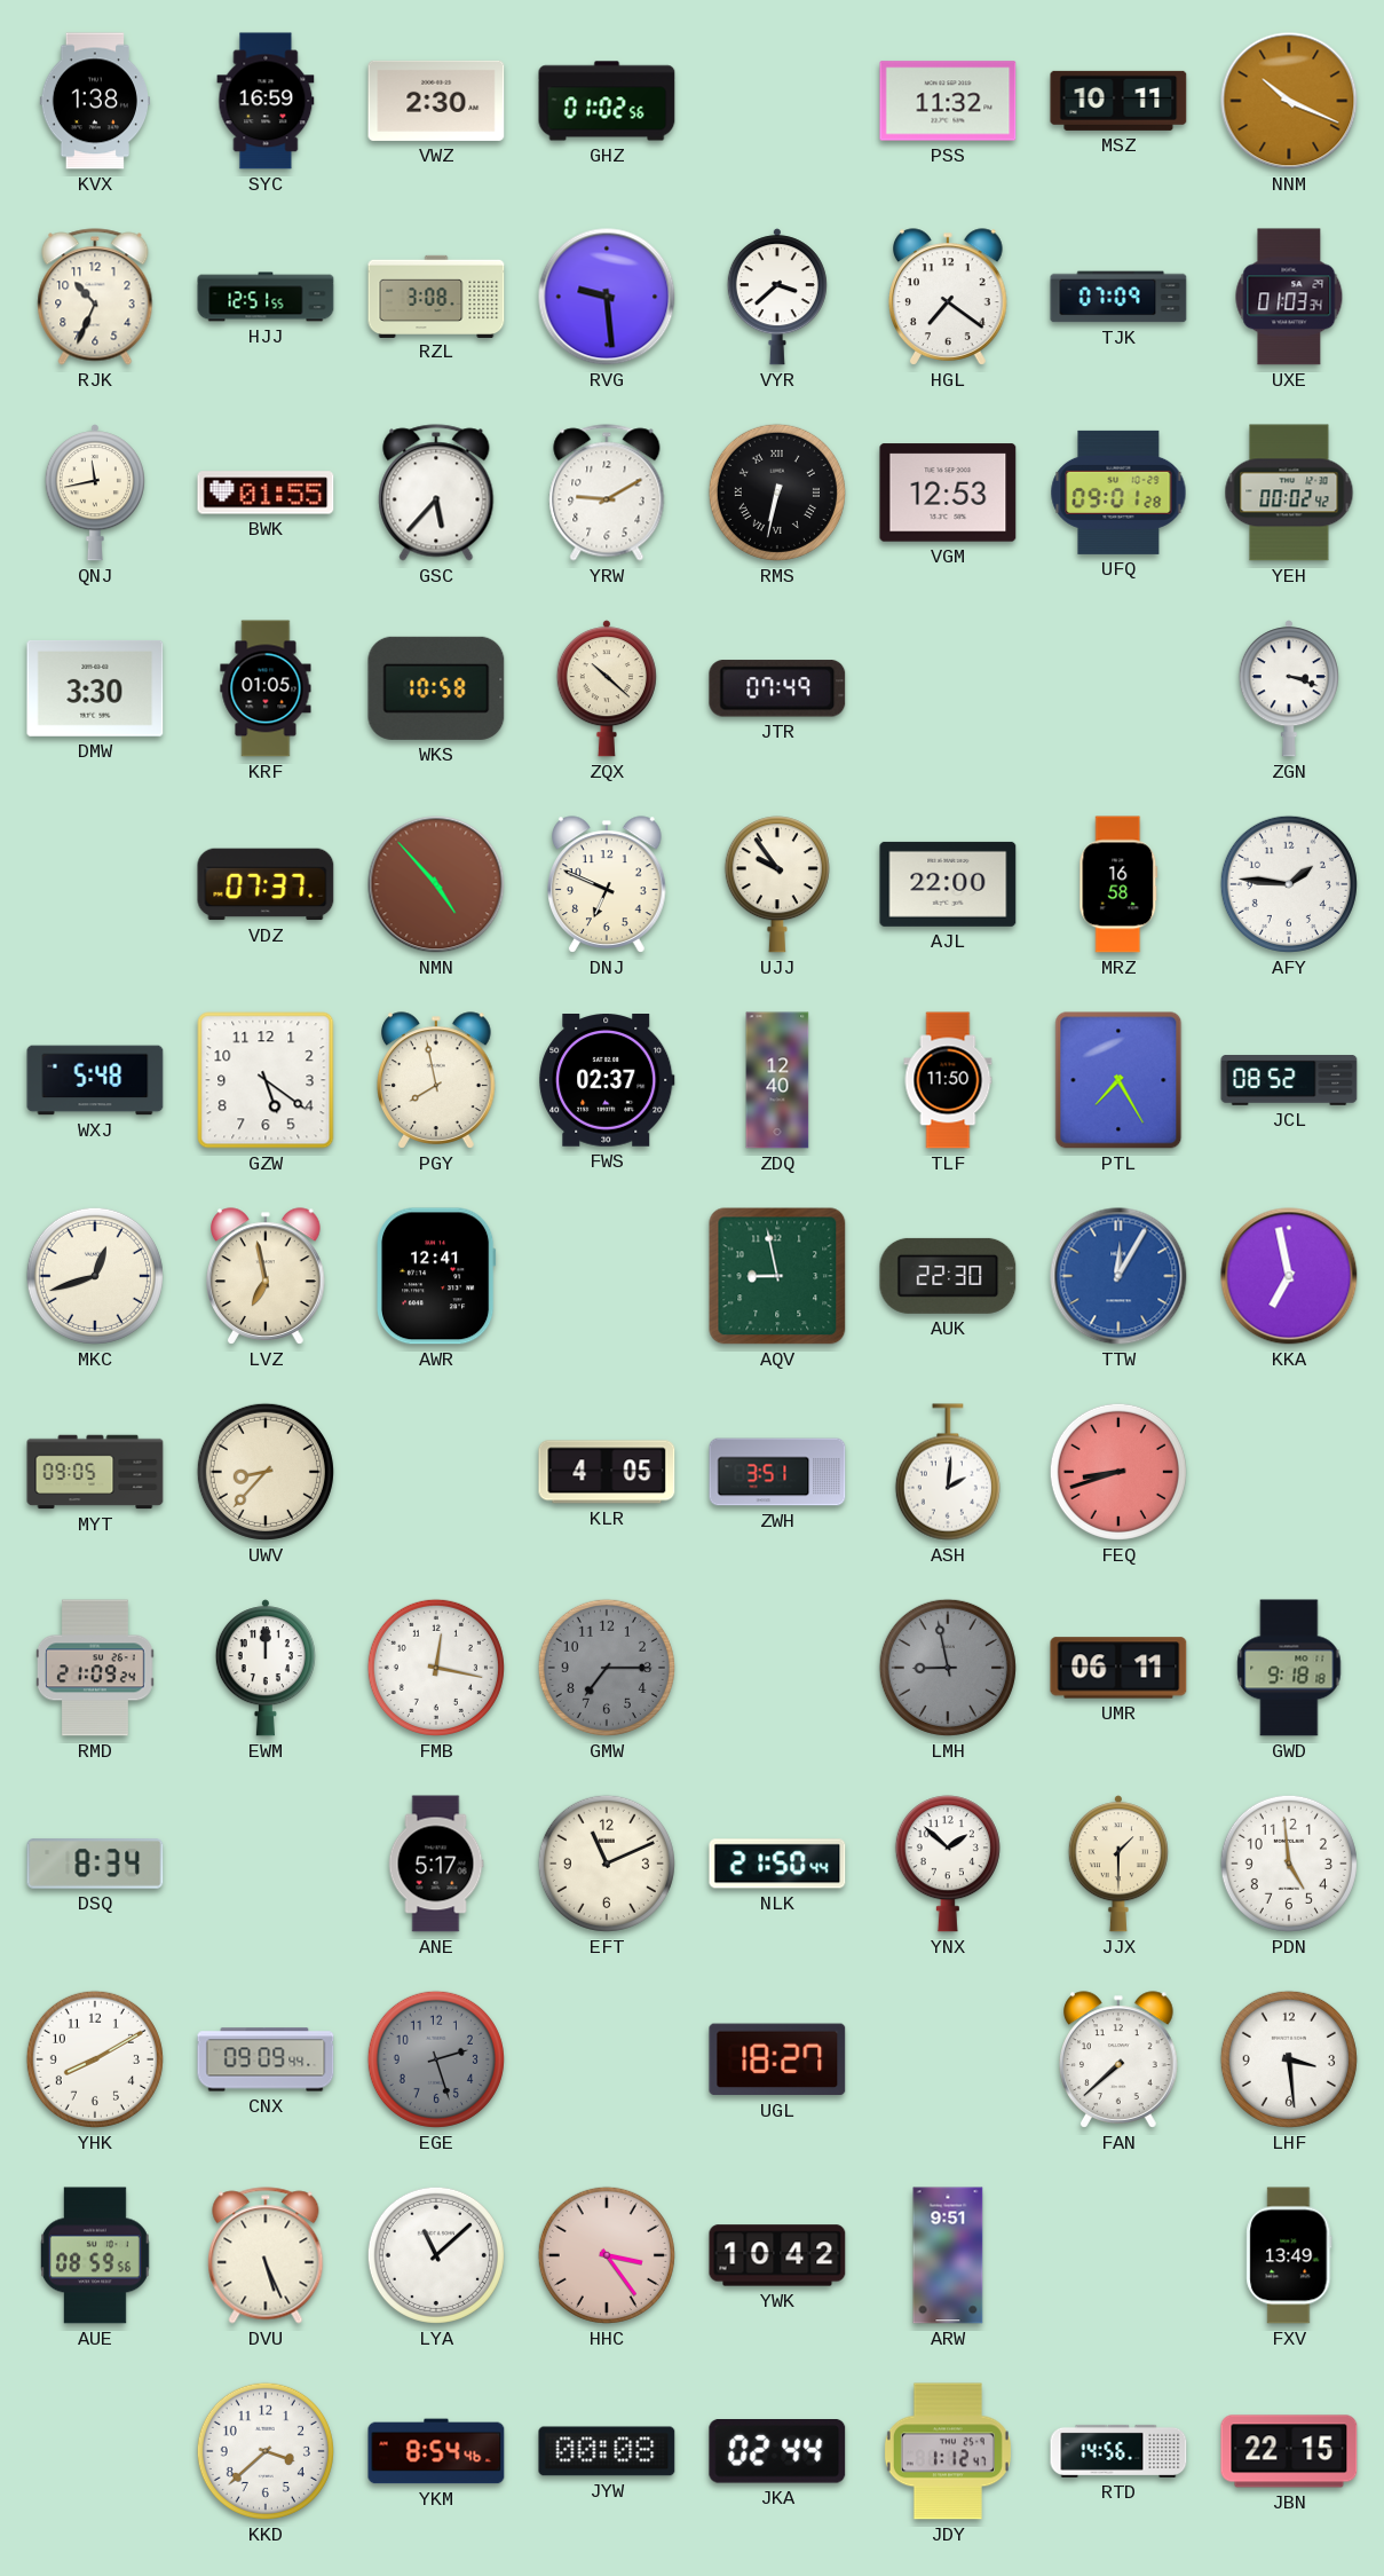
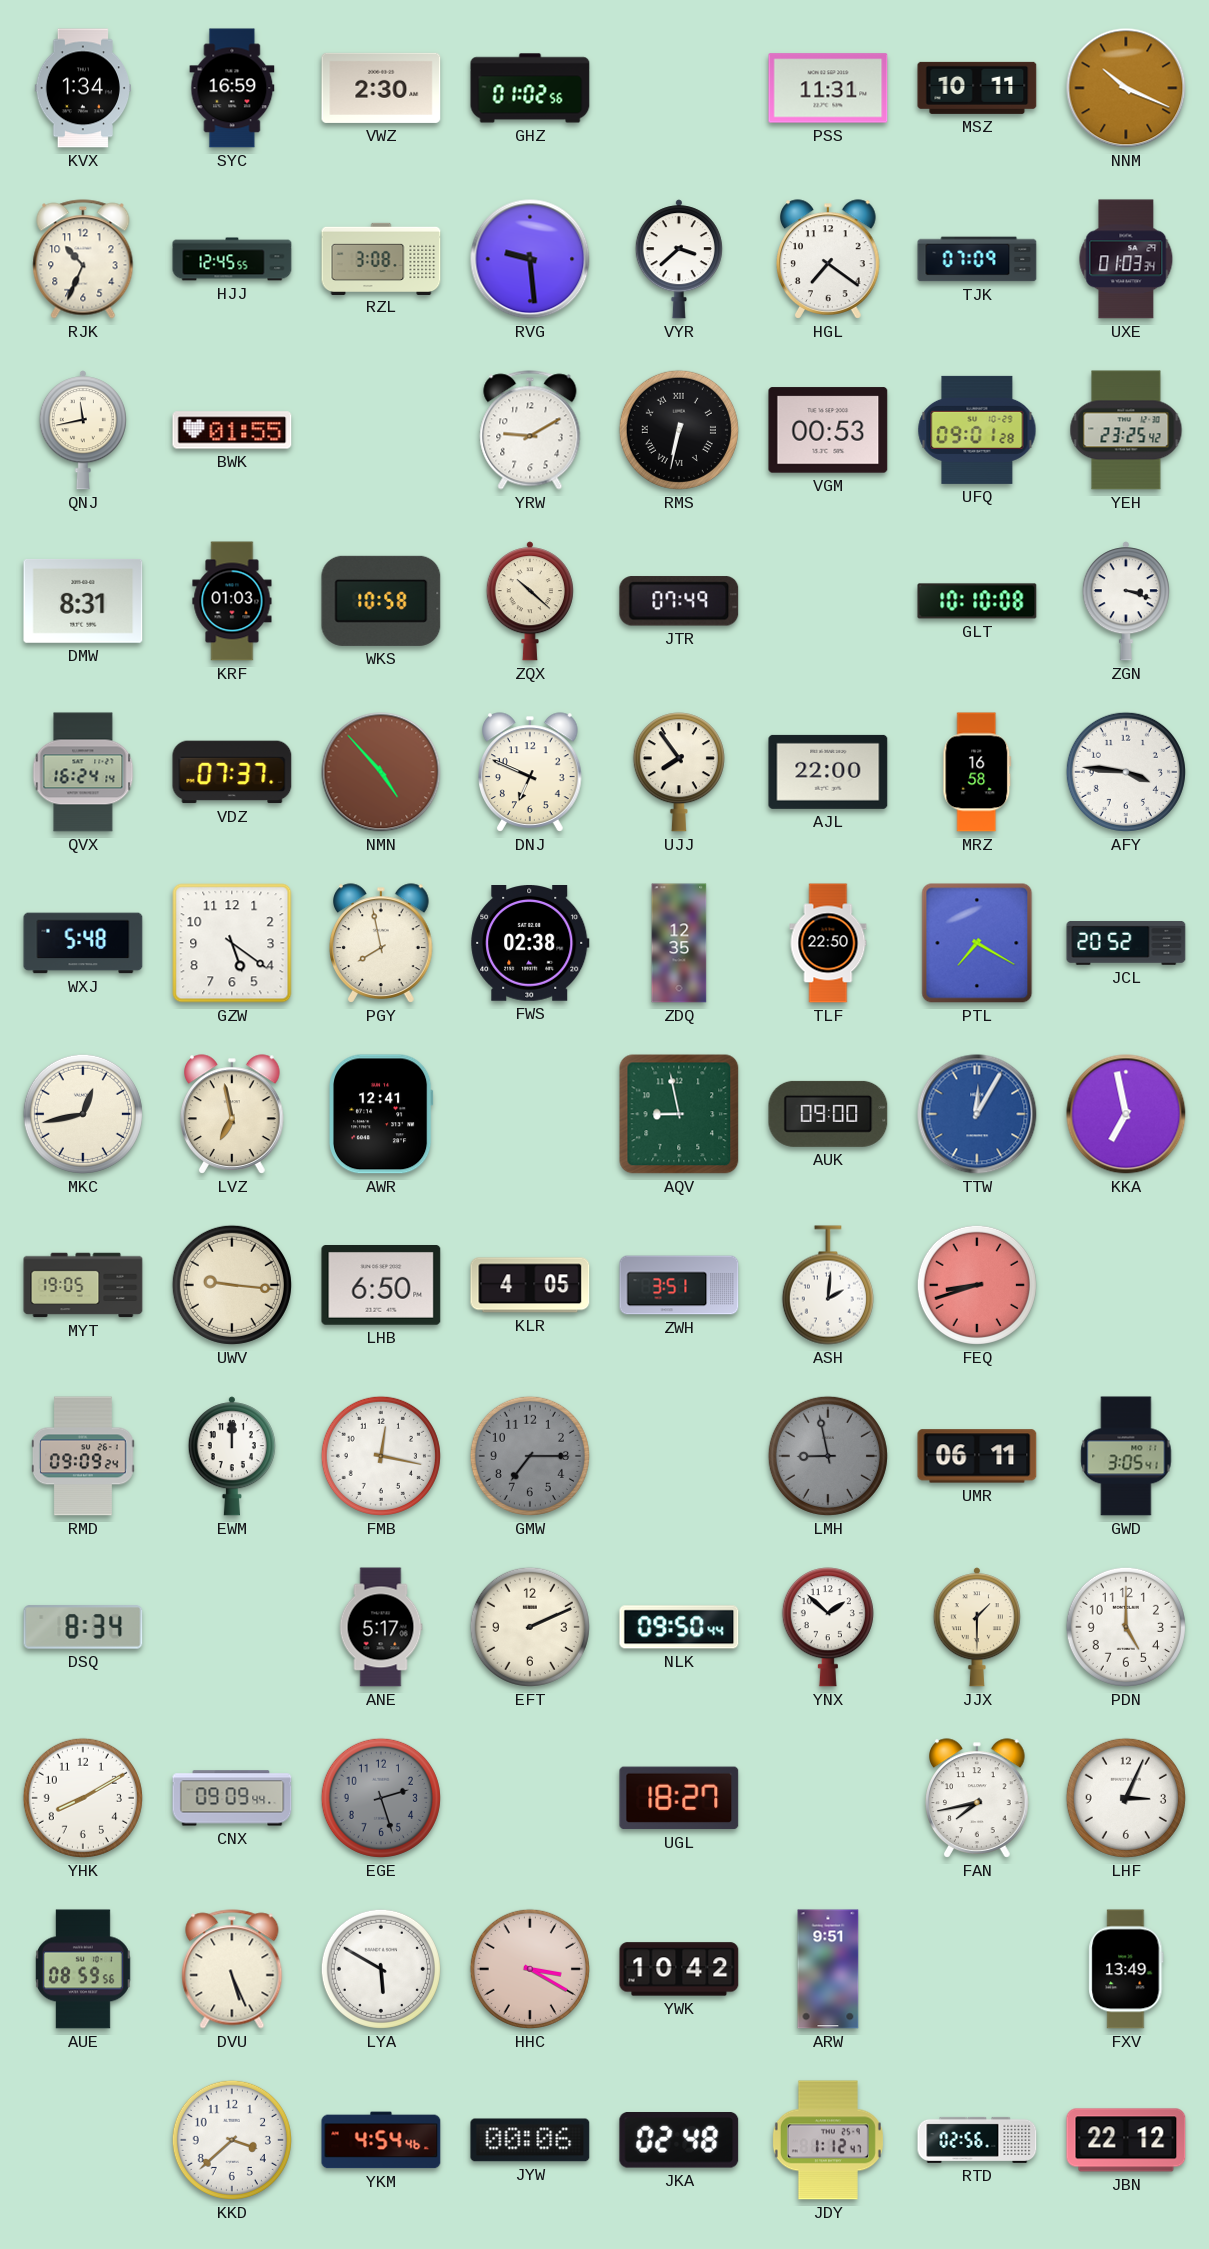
KVX: 1:38 -> 1:34 (82, 88)
PSS: 11:32 -> 11:31 (828, 88)
HJJ: 12:51 -> 12:45 (232, 259)
GSC: 5:37 -> none (436, 493)
VGM: 12:53 -> 00:53 (828, 430)
YEH: 00:02 -> 23:25 (1126, 430)
DMW: 3:30 -> 8:31 (83, 601)
KRF: 01:05 -> 01:03 (232, 601)
GLT: none -> 10:10 (977, 601)
QVX: none -> 16:24 (83, 772)
UJJ: 9:54 -> 7:54 (679, 772)
AFY: 1:46 -> 3:46 (1126, 772)
FWS: 02:37 -> 02:38 (530, 944)
ZDQ: 12:40 -> 12:35 (679, 943)
TLF: 11:50 -> 22:50 (828, 943)
PTL: 7:25 -> 7:20 (977, 943)
JCL: 08:52 -> 20:52 (1126, 944)
MKC: 12:42 -> 12:43 (83, 1114)
AUK: 22:30 -> 09:00 (828, 1114)
MYT: 09:05 -> 19:05 (83, 1285)
UWV: 8:37 -> 9:16 (232, 1285)
LHB: none -> 6:50 (381, 1286)
RMD: 21:09 -> 09:09 (84, 1456)
GWD: 9:18 -> 3:05 (1126, 1456)
EFT: 11:11 -> 2:11 (530, 1627)
NLK: 21:50 -> 09:50 (679, 1627)
PDN: 4:59 -> 5:00 (1126, 1627)
FAN: 7:38 -> 7:43 (978, 1798)
LHF: 3:29 -> 3:04 (1126, 1798)
LYA: 11:08 -> 5:50 (381, 1969)
HHC: 3:24 -> 3:20 (530, 1969)
YKM: 8:54 -> 4:54 (381, 2140)
JYW: 00:08 -> 00:06 (530, 2140)
JKA: 02:44 -> 02:48 (679, 2140)
RTD: 14:56 -> 02:56 (977, 2140)
JBN: 22:15 -> 22:12 (1126, 2140)
